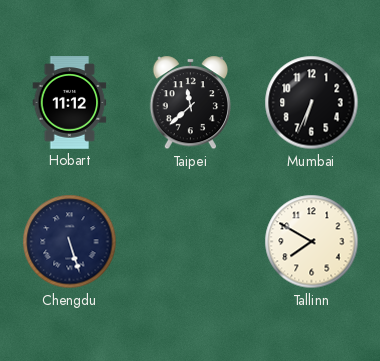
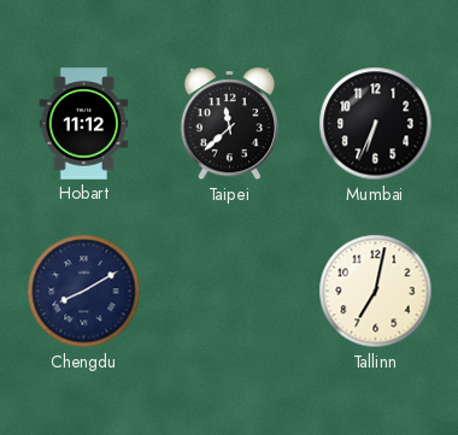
Chengdu: 5:27 -> 8:10 (84, 292)
Tallinn: 7:50 -> 7:02 (376, 292)
